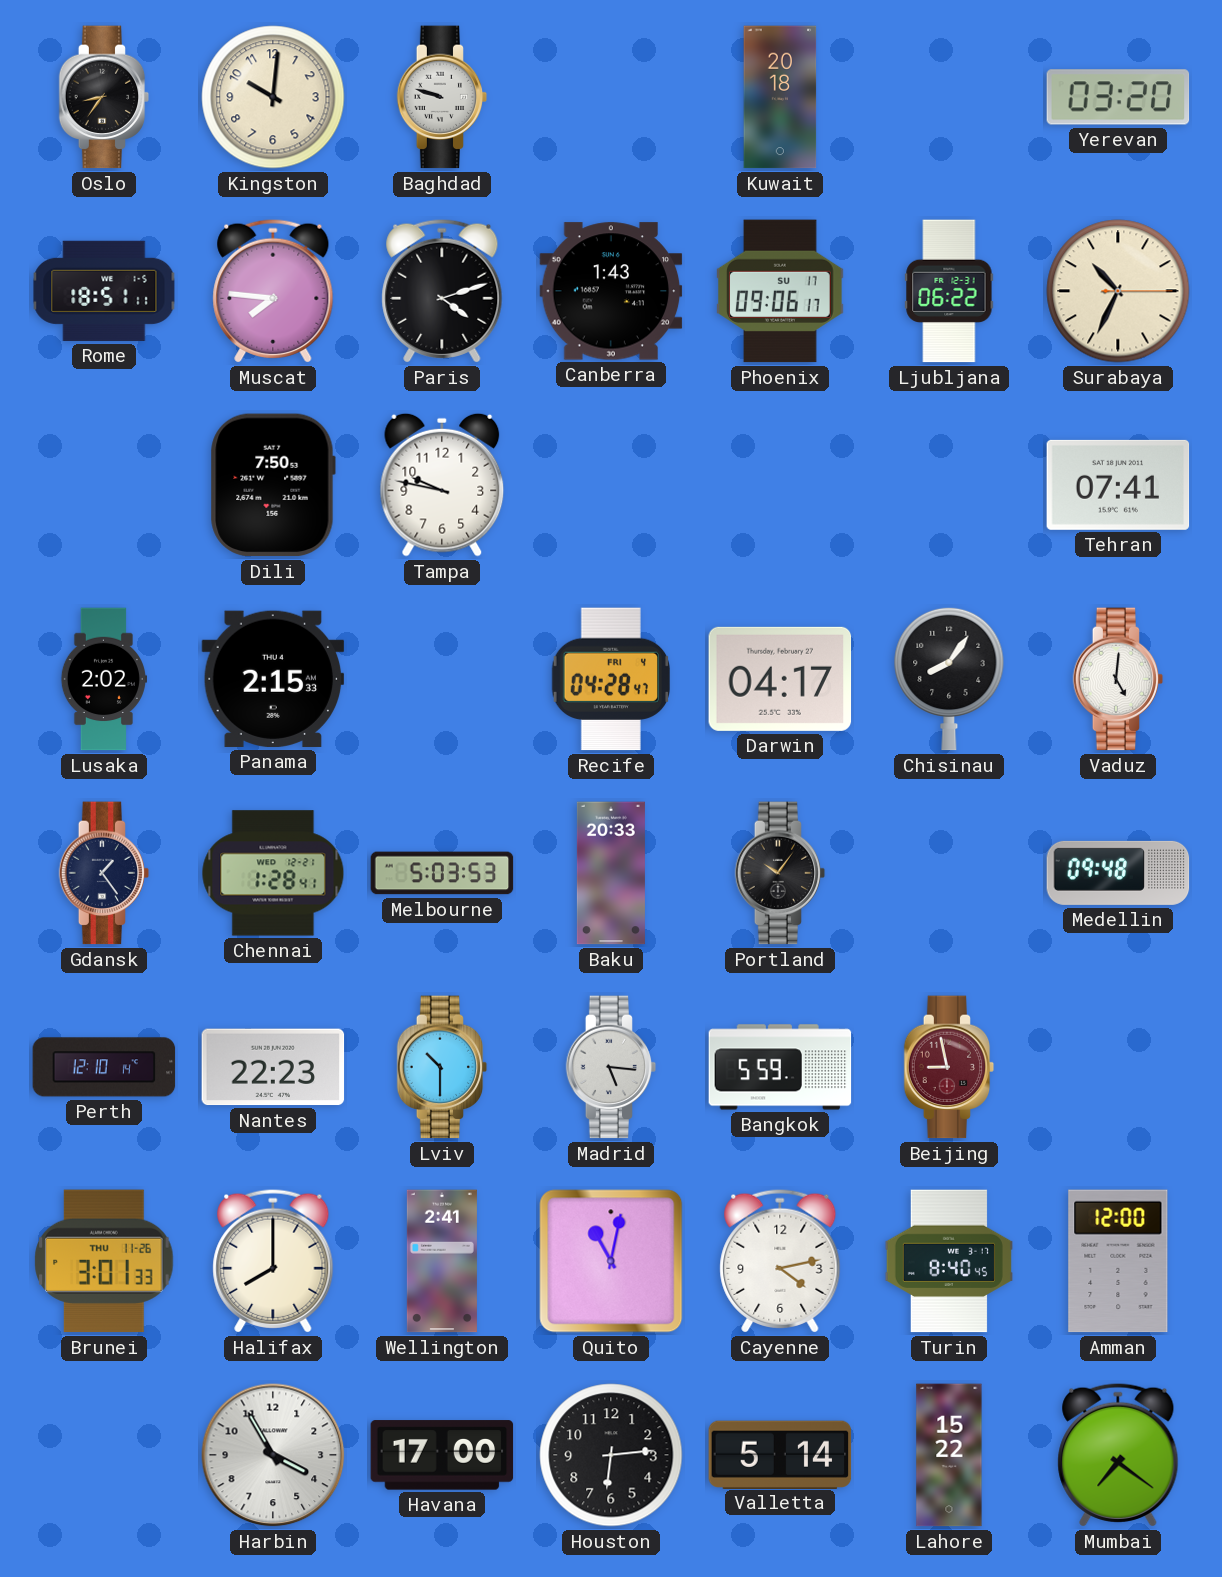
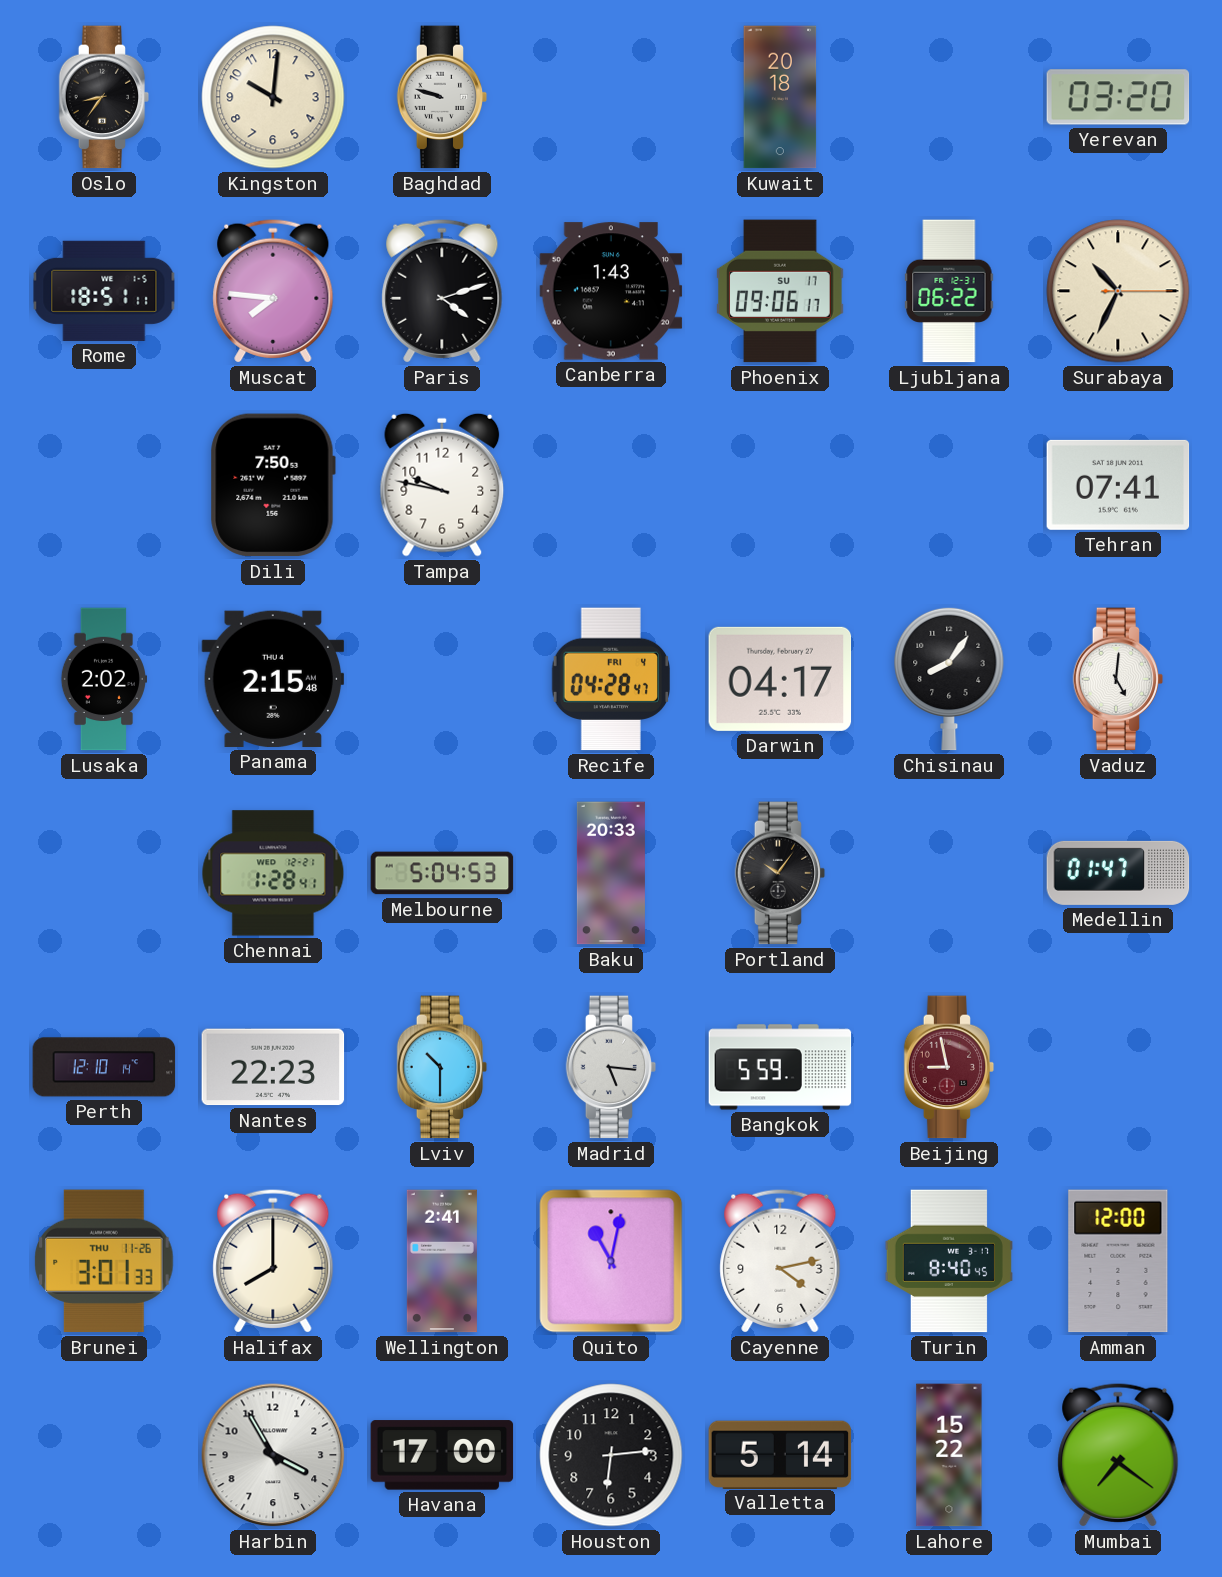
Panama: 2:15:33 -> 2:15:48 (273, 679)
Gdansk: 1:24 -> none (104, 873)
Melbourne: 5:03 -> 5:04 (442, 873)
Medellin: 09:48 -> 01:47 (1118, 873)
